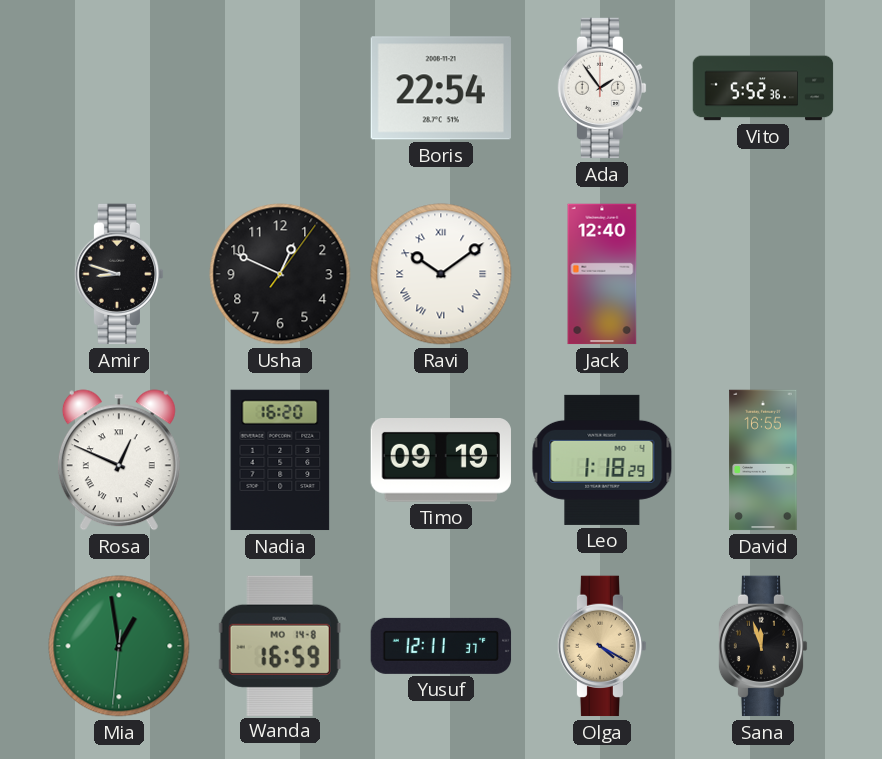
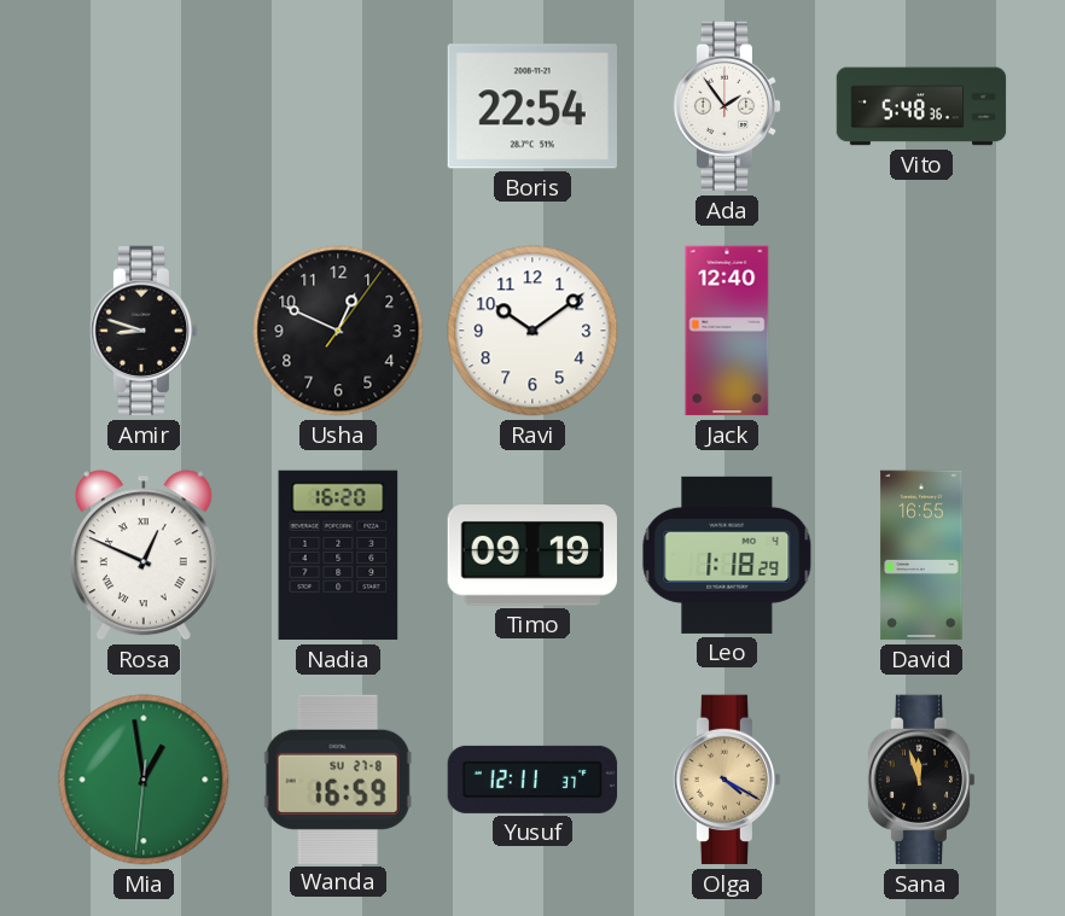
Vito: 5:52 -> 5:48 (921, 106)
Ravi numerals: Roman -> Arabic (532, 331)
Wanda date: MO 14-8 -> SU 27-8 (338, 778)
